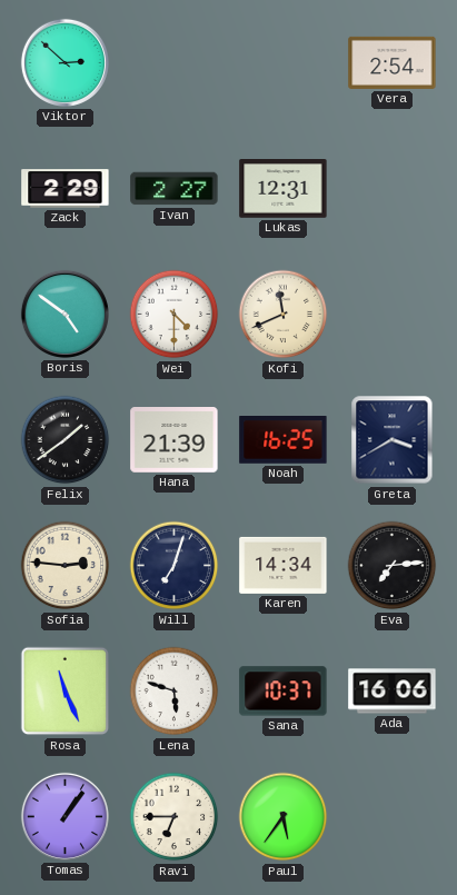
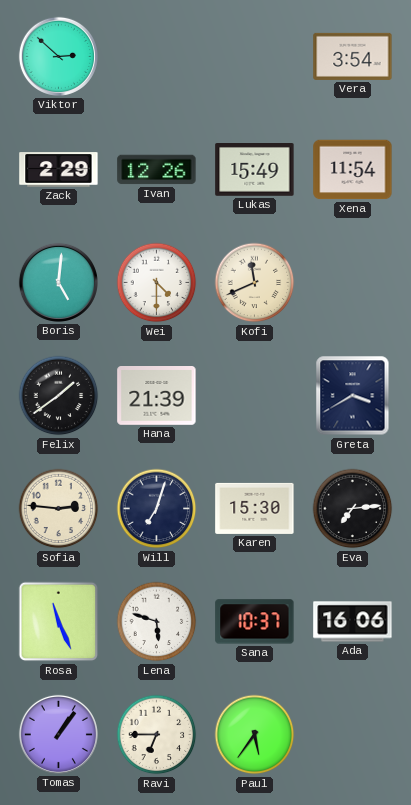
Vera: 2:54 -> 3:54 (353, 56)
Ivan: 2:27 -> 12:26 (157, 170)
Lukas: 12:31 -> 15:49 (255, 170)
Xena: none -> 11:54 (353, 170)
Boris: 4:51 -> 5:01 (58, 282)
Noah: 16:25 -> none (284, 440)
Karen: 14:34 -> 15:30 (255, 508)
